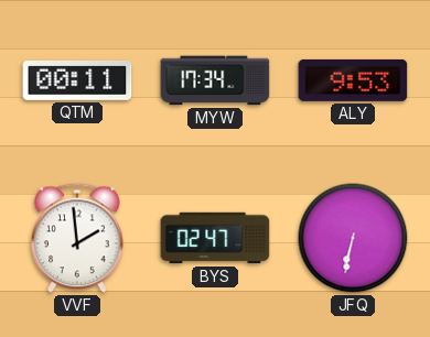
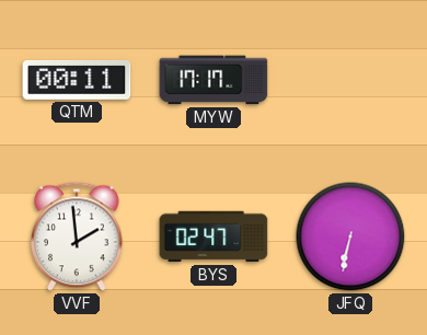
MYW: 17:34 -> 17:17 (214, 80)
ALY: 9:53 -> none (353, 80)
